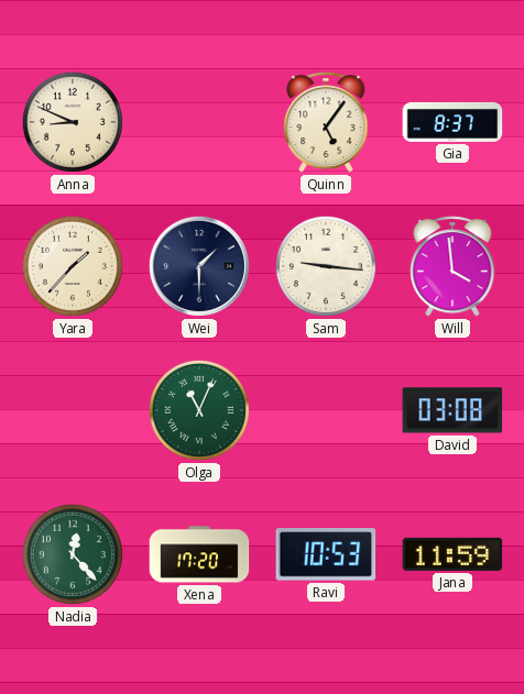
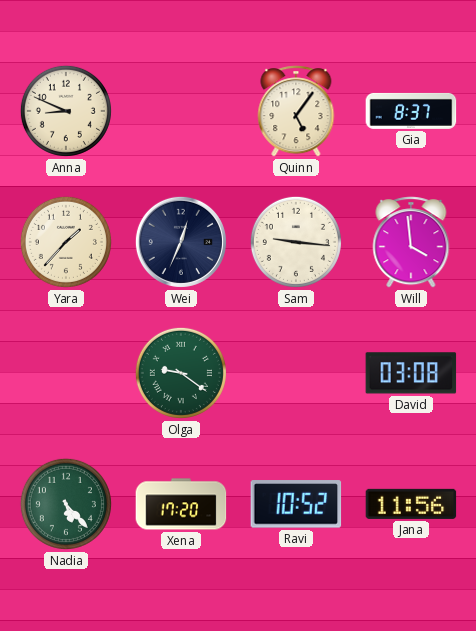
Wei: 1:30 -> 12:34 (181, 242)
Olga: 11:04 -> 9:21 (181, 373)
Nadia: 12:23 -> 5:23 (66, 504)
Ravi: 10:53 -> 10:52 (296, 504)
Jana: 11:59 -> 11:56 (411, 504)
